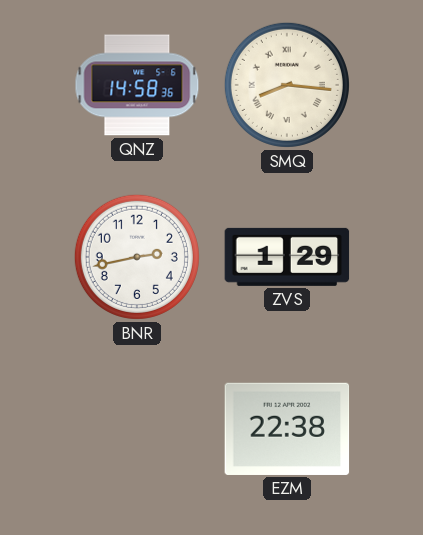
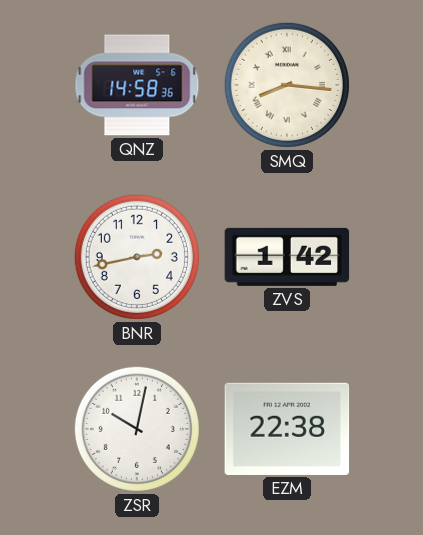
ZVS: 1:29 -> 1:42 (287, 257)
ZSR: none -> 10:02 (137, 429)
